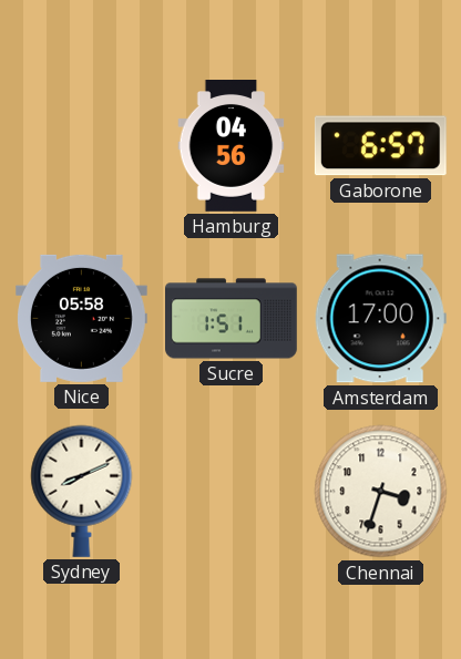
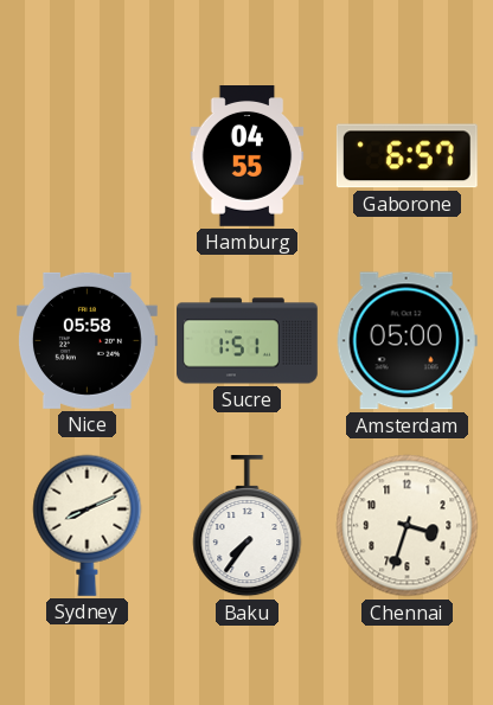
Hamburg: 04:56 -> 04:55 (248, 156)
Amsterdam: 17:00 -> 05:00 (406, 341)
Baku: none -> 7:36 (248, 526)
